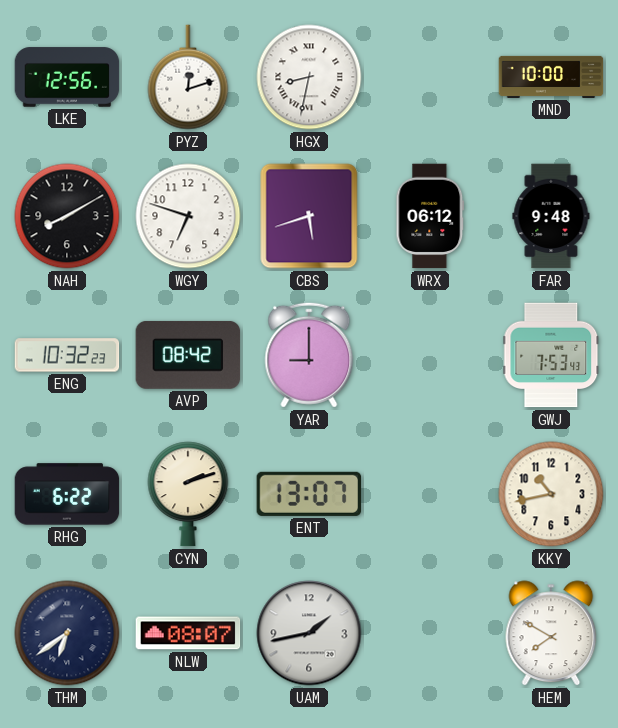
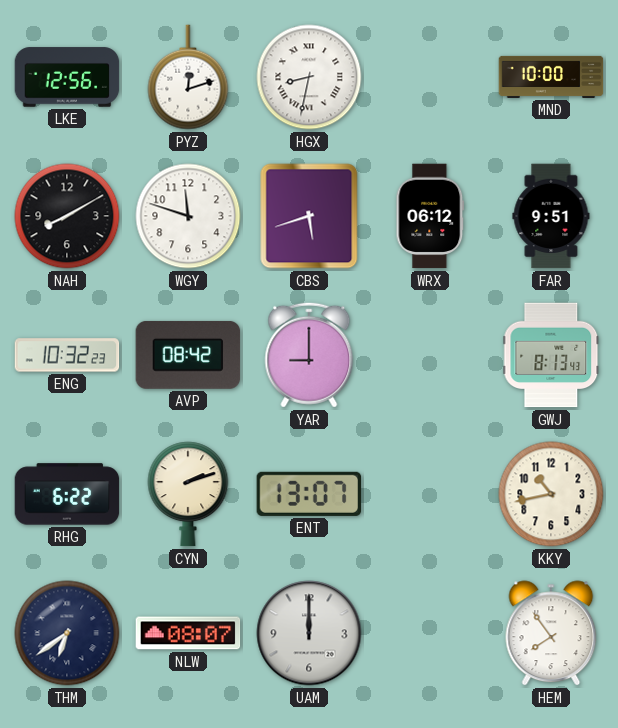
WGY: 6:48 -> 11:48 (188, 216)
FAR: 9:48 -> 9:51 (551, 216)
GWJ: 7:53 -> 8:13 (551, 355)
UAM: 1:43 -> 12:00 (309, 633)
HEM: 7:50 -> 7:54 (551, 633)
